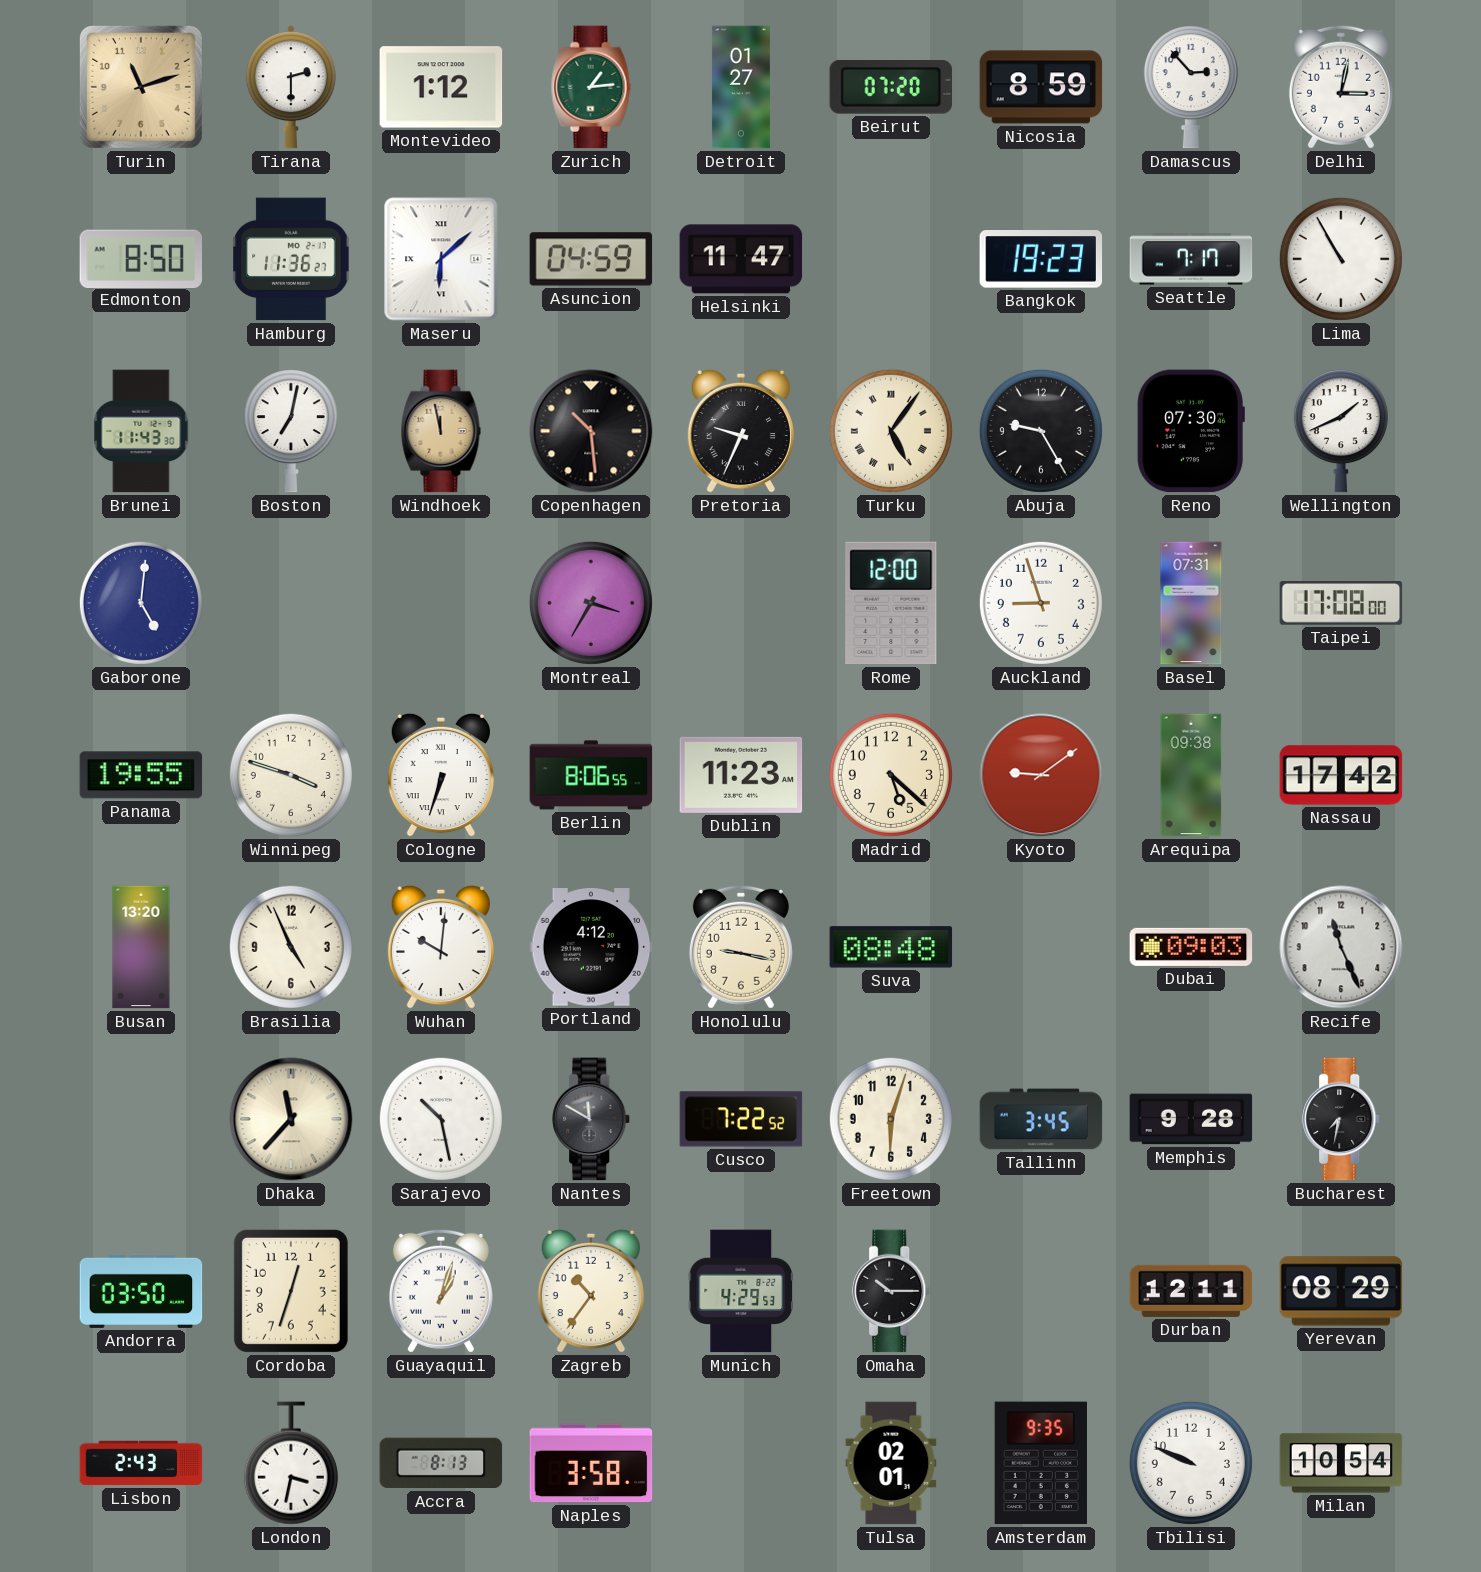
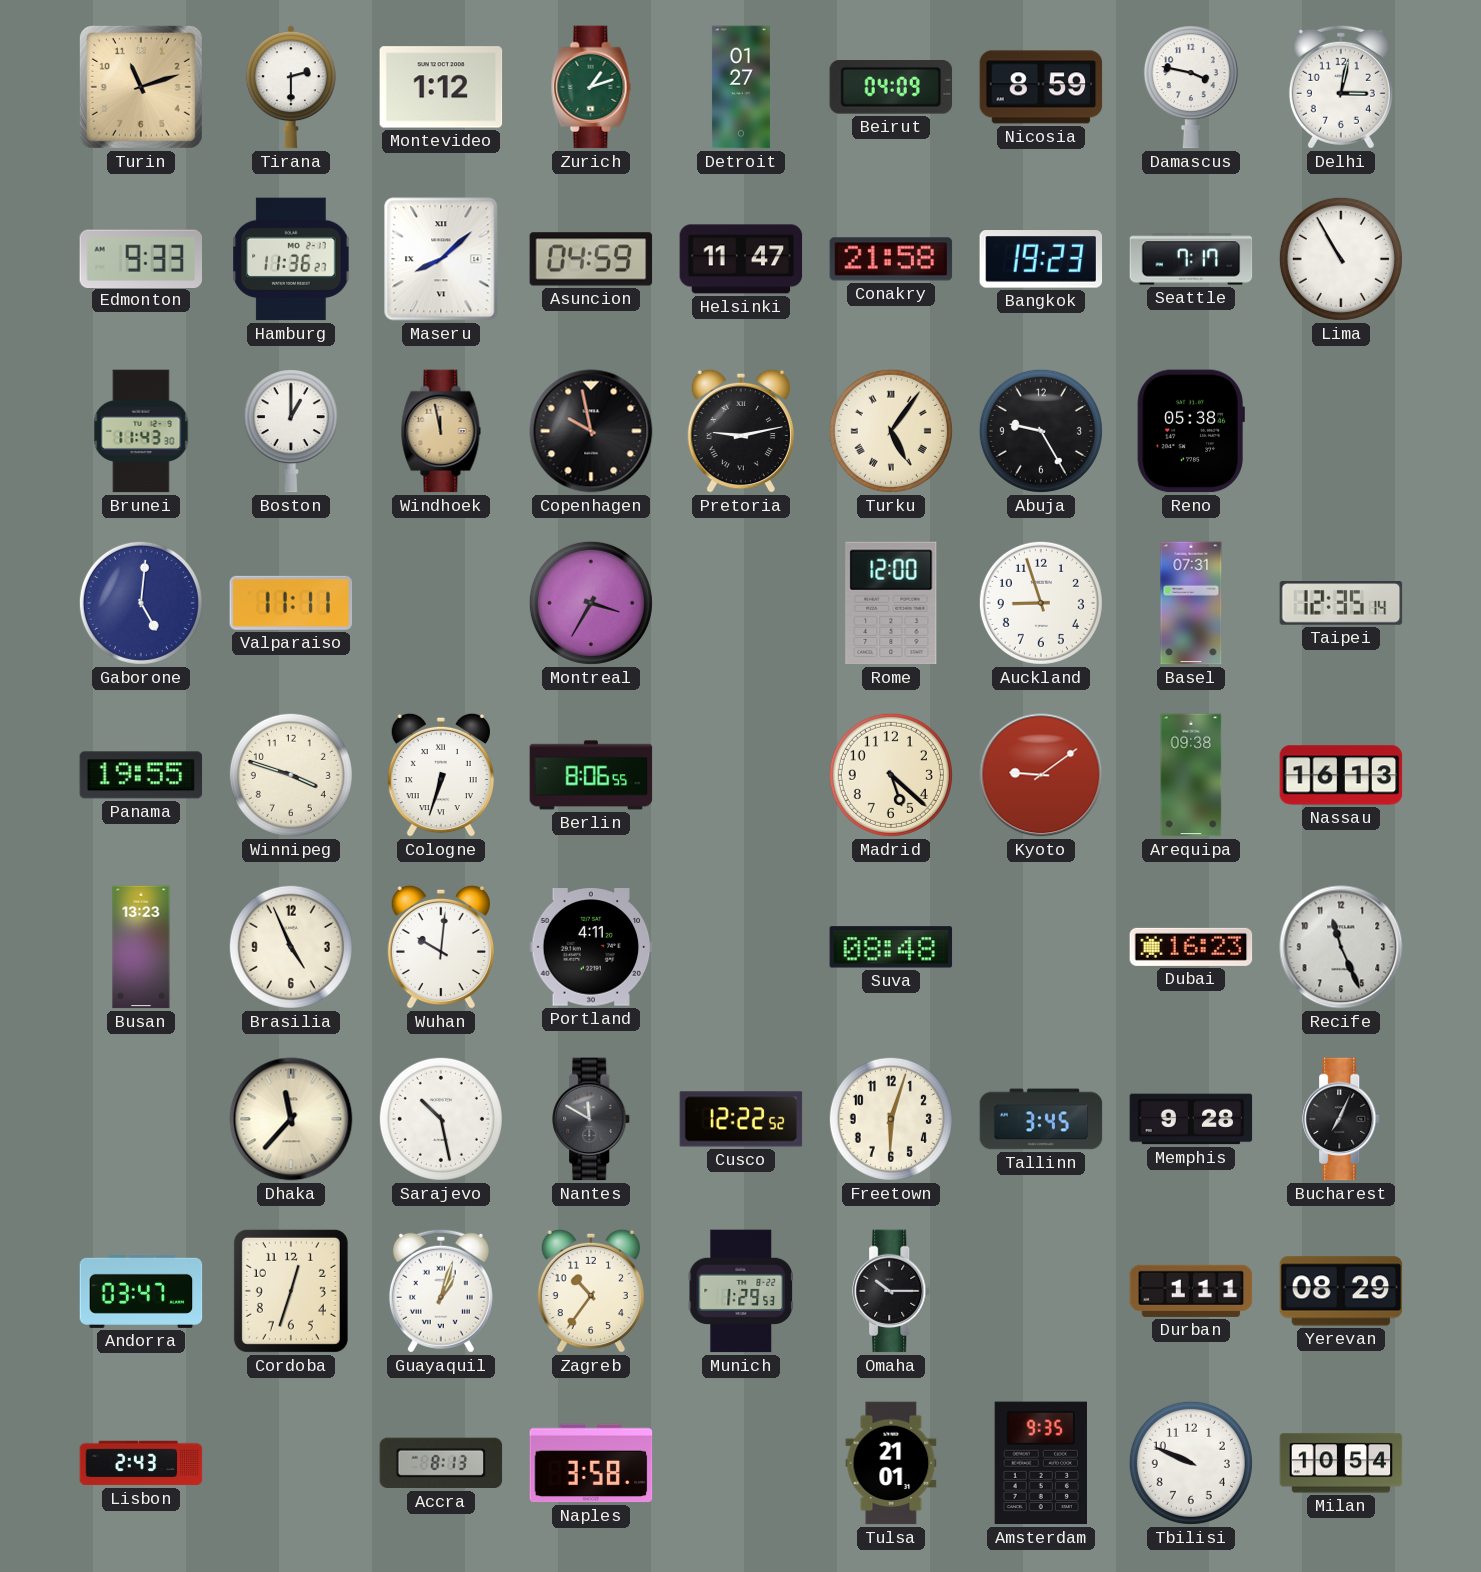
Zurich: 1:14 -> 1:12 (591, 87)
Beirut: 07:20 -> 04:09 (891, 88)
Damascus: 2:53 -> 3:47 (1191, 87)
Edmonton: 8:50 -> 9:33 (141, 258)
Maseru: 6:08 -> 8:08 (441, 259)
Conakry: none -> 21:58 (891, 259)
Boston: 7:02 -> 1:00 (291, 431)
Copenhagen: 10:29 -> 9:58 (591, 431)
Pretoria: 9:34 -> 9:13 (741, 431)
Reno: 07:30 -> 05:38 (1191, 431)
Wellington: 1:41 -> none (1341, 431)
Valparaiso: none -> 11:11 (291, 603)
Taipei: 17:08 -> 12:35 (1341, 603)
Dublin: 11:23 -> none (741, 775)
Nassau: 17:42 -> 16:13 (1341, 775)
Busan: 13:20 -> 13:23 (141, 947)
Portland: 4:12 -> 4:11 (591, 947)
Honolulu: 9:17 -> none (741, 947)
Dubai: 09:03 -> 16:23 (1191, 947)
Cusco: 7:22 -> 12:22 (741, 1119)
Bucharest: 7:32 -> 7:04 (1342, 1119)
Andorra: 03:50 -> 03:47 (141, 1291)
Munich: 4:29 -> 1:29 (740, 1291)
Durban: 12:11 -> 1:11 (1191, 1291)
London: 3:32 -> none (291, 1463)
Tulsa: 02:01 -> 21:01 (891, 1463)
